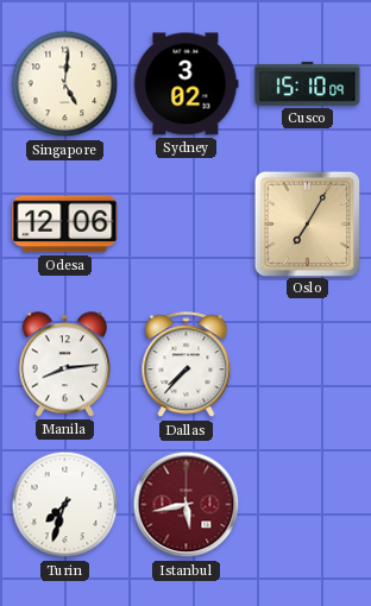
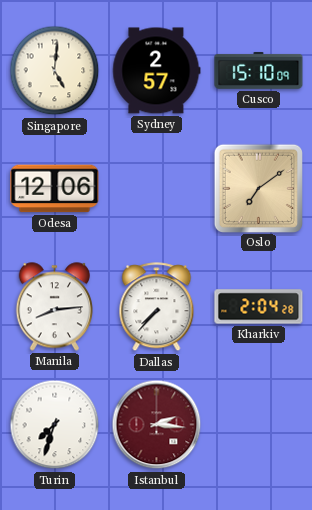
Sydney: 3:02 -> 2:57 (157, 71)
Oslo: 7:05 -> 7:09 (258, 188)
Kharkiv: none -> 2:04 (259, 307)
Istanbul: 5:43 -> 2:16 (157, 425)
